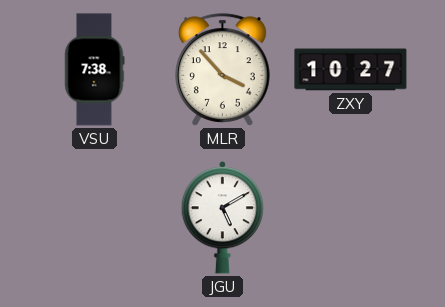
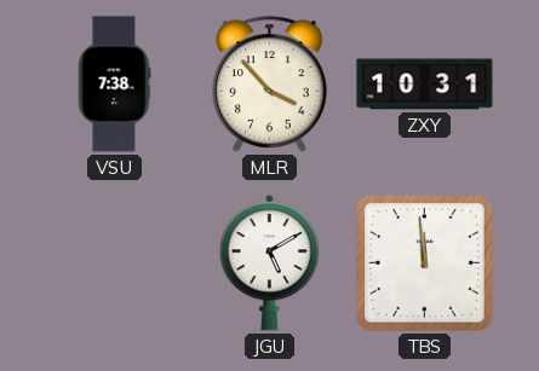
ZXY: 10:27 -> 10:31 (425, 85)
TBS: none -> 11:59 (425, 263)
